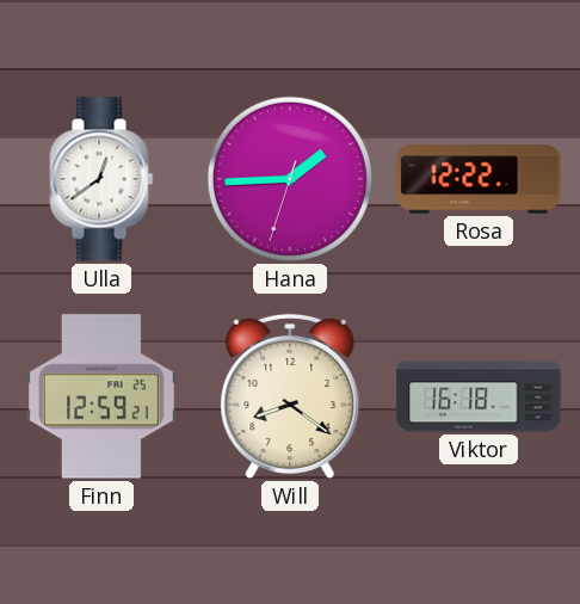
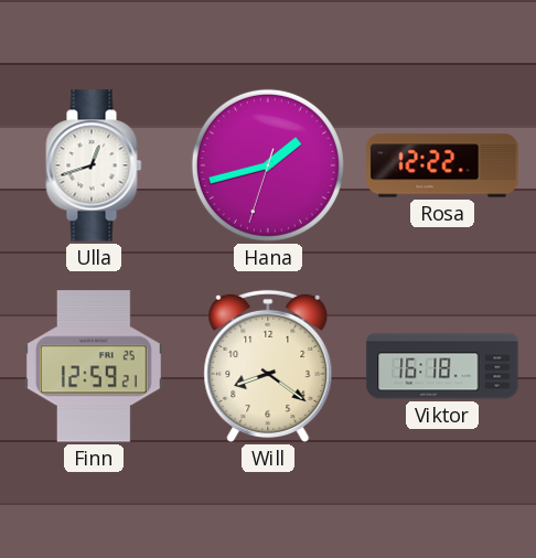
Ulla: 12:39 -> 12:42 (94, 165)
Hana: 1:44 -> 1:42 (268, 165)
